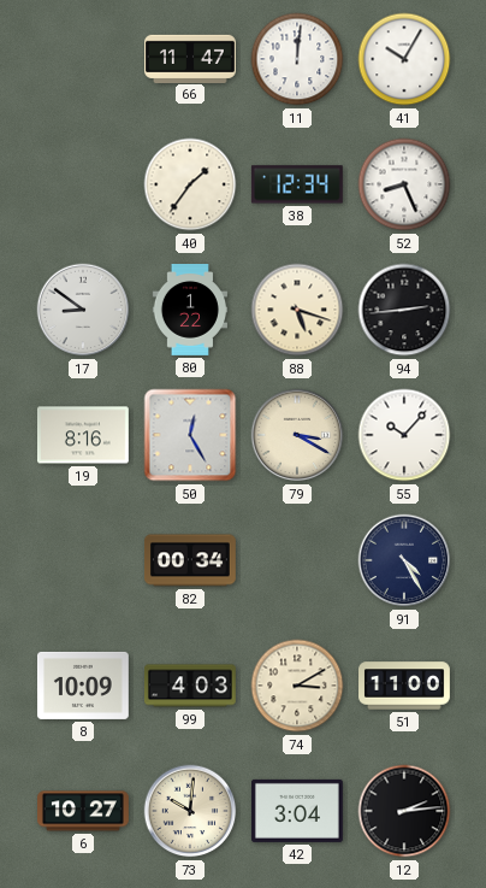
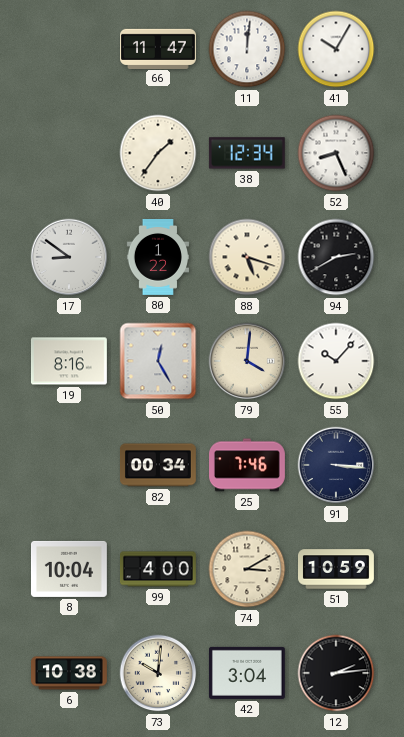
94: 2:44 -> 2:40 (336, 257)
79: 3:20 -> 4:01 (247, 361)
25: none -> 7:46 (248, 465)
91: 4:25 -> 3:16 (336, 465)
8: 10:09 -> 10:04 (69, 569)
99: 4:03 -> 4:00 (158, 569)
51: 11:00 -> 10:59 (337, 569)
6: 10:27 -> 10:38 (70, 673)
